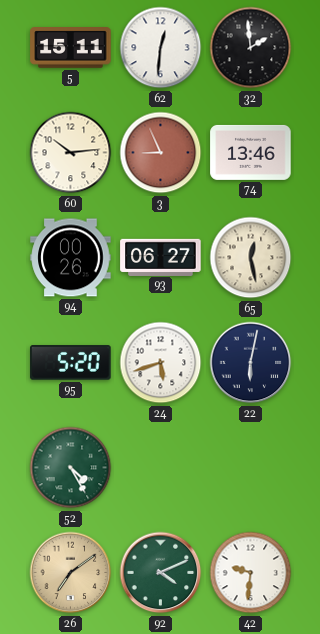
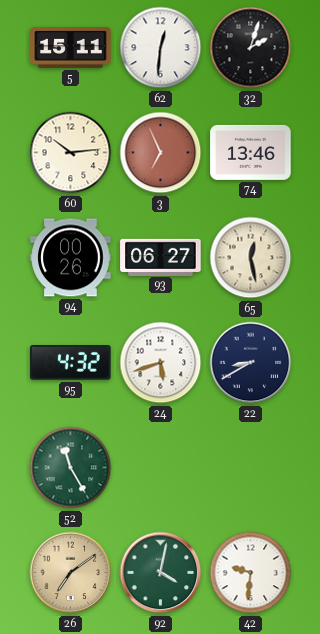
32: 1:59 -> 2:03 (251, 48)
3: 8:56 -> 6:56 (161, 153)
95: 5:20 -> 4:32 (71, 363)
22: 6:02 -> 8:40 (251, 363)
52: 4:25 -> 11:25 (71, 468)
92: 4:11 -> 4:02 (161, 573)
